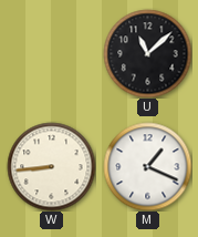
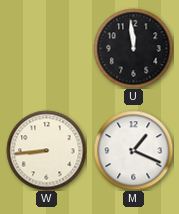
U: 11:08 -> 11:59 (133, 48)
